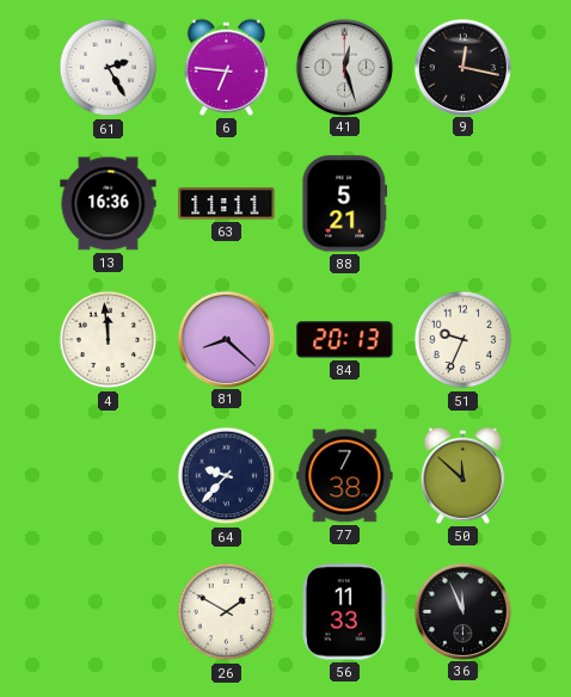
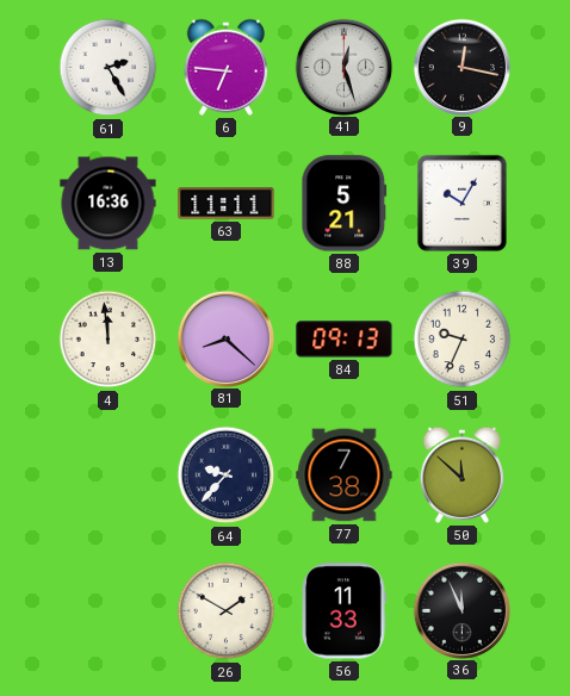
39: none -> 10:05 (461, 203)
84: 20:13 -> 09:13 (345, 340)
